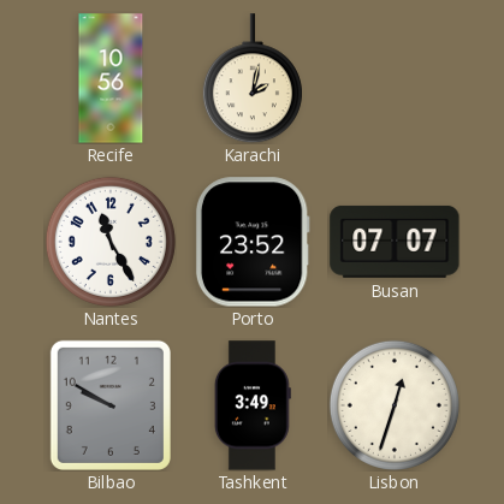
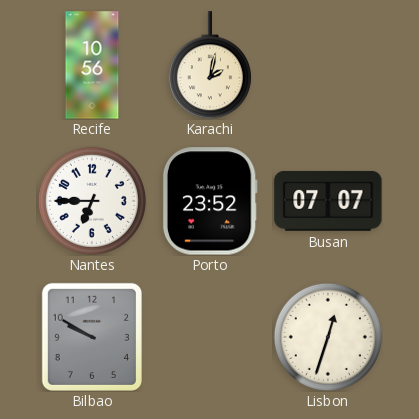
Nantes: 11:25 -> 6:45 (92, 201)
Tashkent: 3:49 -> none (253, 405)
